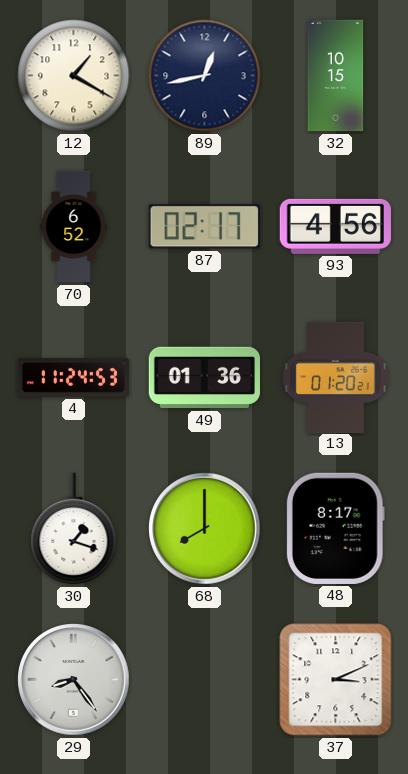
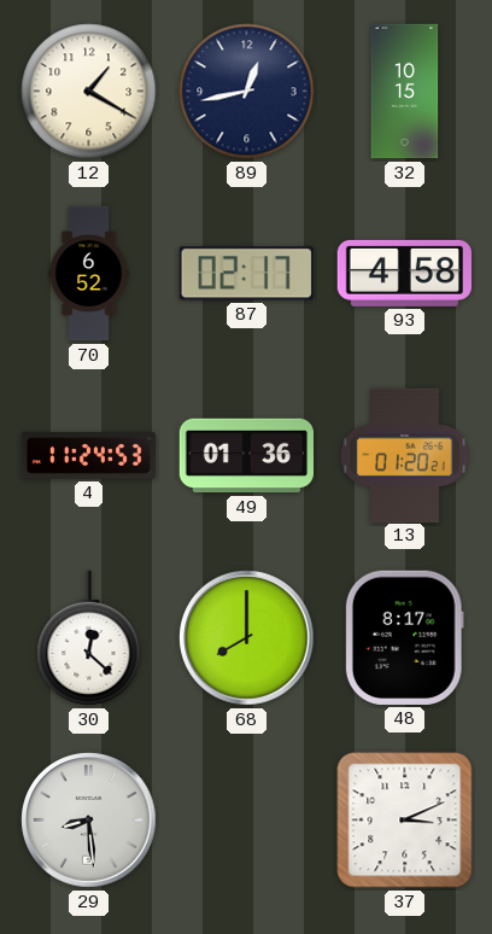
93: 4:56 -> 4:58 (404, 273)
30: 1:18 -> 12:22 (89, 638)
29: 8:24 -> 8:29 (89, 821)
